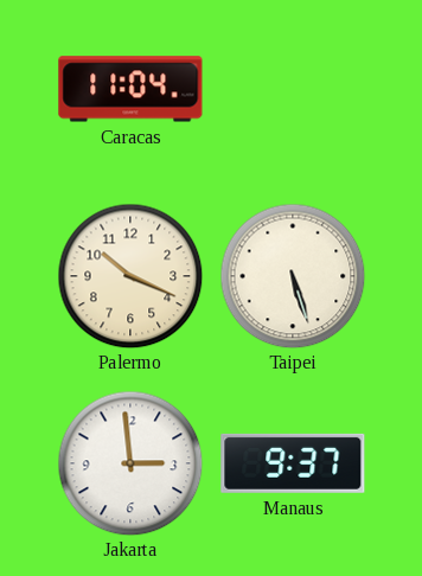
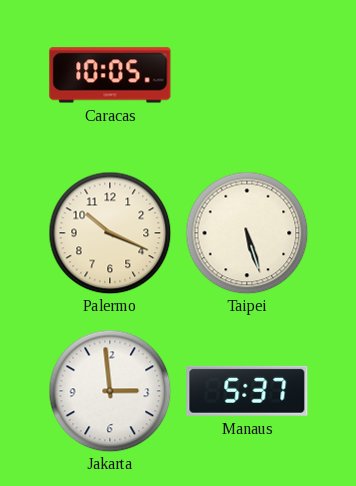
Caracas: 11:04 -> 10:05 (110, 75)
Manaus: 9:37 -> 5:37 (247, 391)
